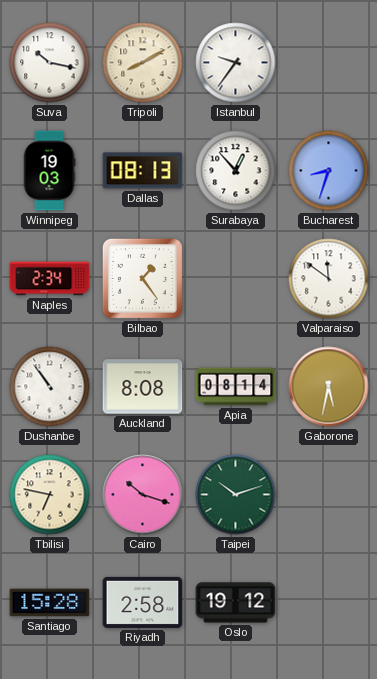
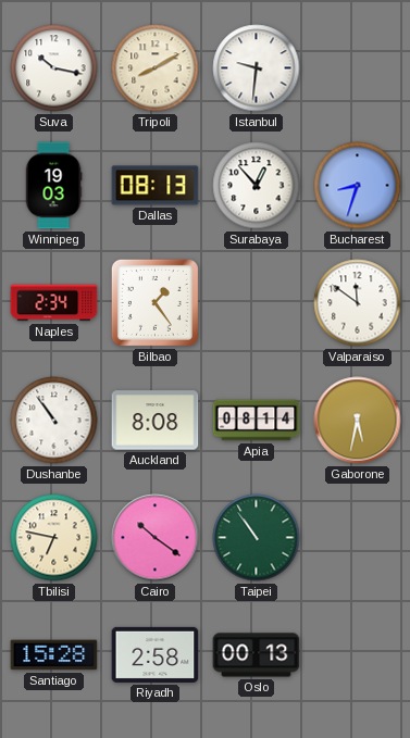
Istanbul: 9:36 -> 9:31 (257, 68)
Cairo: 10:18 -> 10:21 (156, 538)
Taipei: 10:12 -> 10:54 (257, 538)
Oslo: 19:12 -> 00:13 (257, 655)
